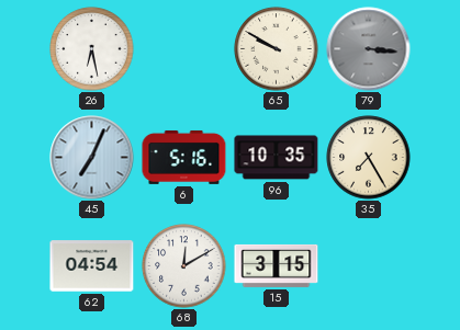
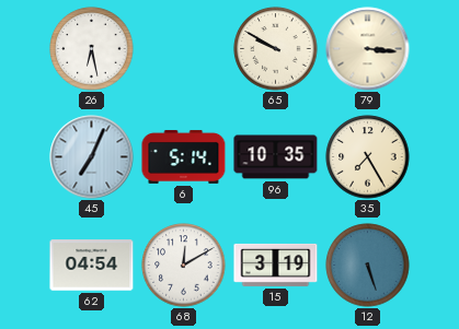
79 dial: grey -> cream (368, 49)
6: 5:16 -> 5:14 (184, 156)
15: 3:15 -> 3:19 (276, 265)
12: none -> 5:27 (368, 266)
